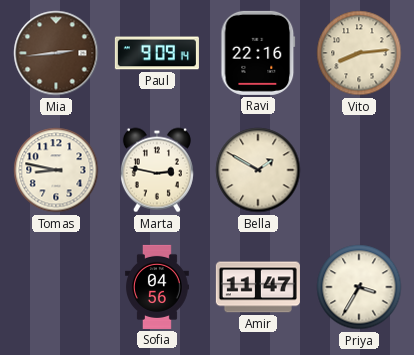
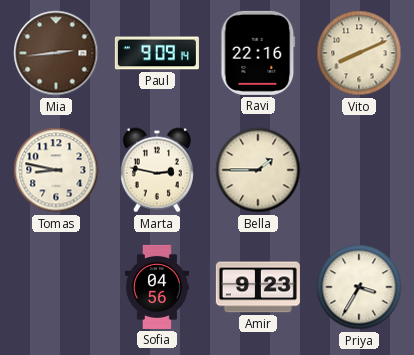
Vito: 8:14 -> 8:11 (359, 53)
Bella: 1:50 -> 1:45 (258, 170)
Amir: 11:47 -> 9:23 (258, 287)
